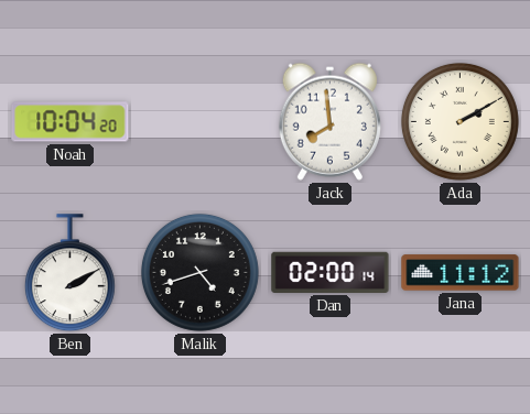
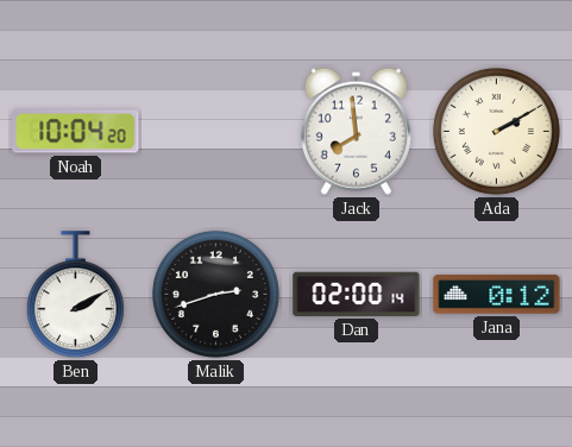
Malik: 4:42 -> 2:42 (215, 294)
Jana: 11:12 -> 0:12 (497, 295)
